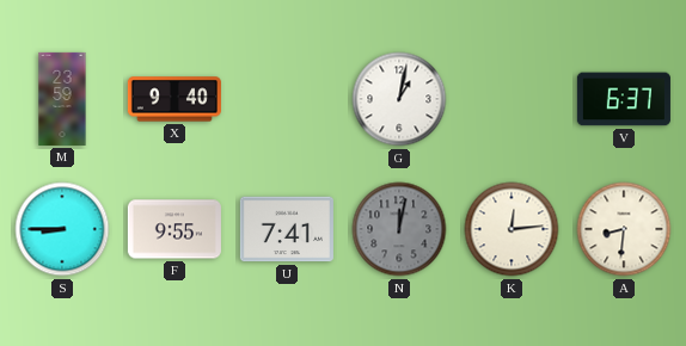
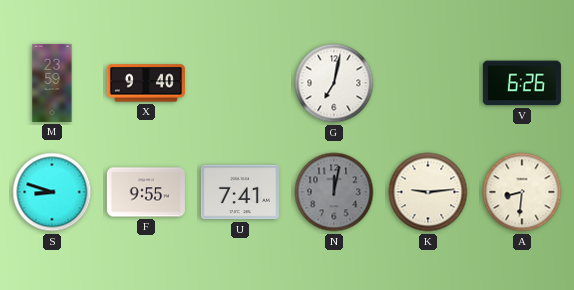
G: 1:02 -> 7:02 (334, 83)
V: 6:37 -> 6:26 (522, 83)
S: 8:45 -> 8:48 (52, 192)
K: 12:14 -> 9:14 (428, 192)
